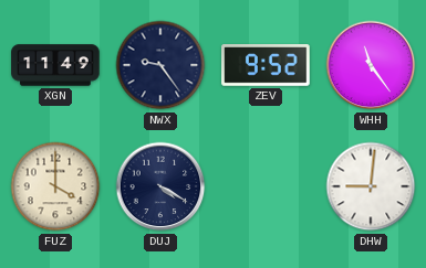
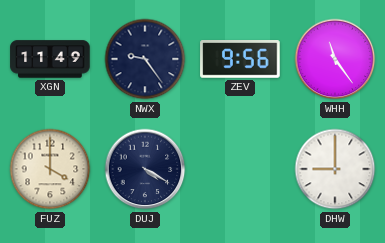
ZEV: 9:52 -> 9:56 (240, 60)
DHW: 9:01 -> 9:00 (335, 169)
